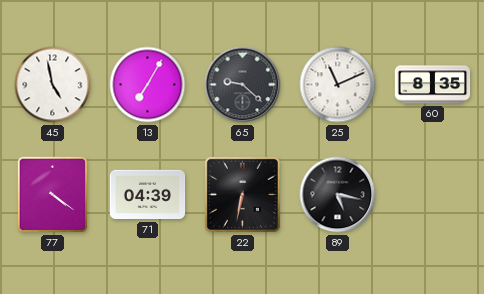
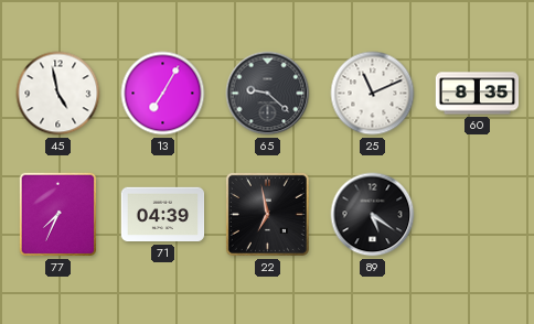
77: 4:21 -> 7:34 (58, 215)
22: 6:32 -> 6:58 (267, 214)
89: 5:17 -> 5:21 (373, 215)
